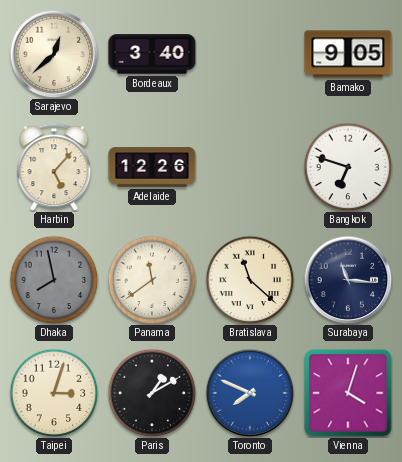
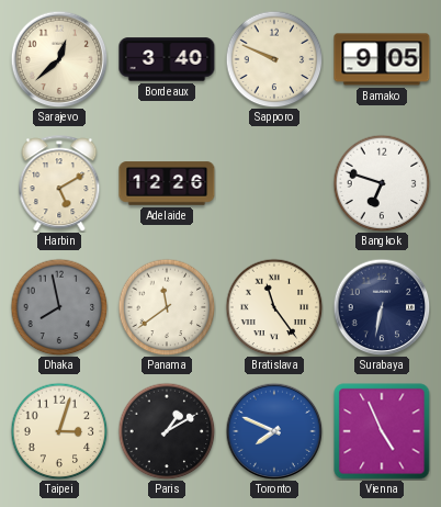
Sapporo: none -> 9:49 (274, 59)
Harbin: 5:07 -> 5:10 (59, 183)
Bratislava: 11:22 -> 11:24 (274, 307)
Surabaya: 11:16 -> 6:32 (382, 307)
Vienna: 4:03 -> 4:56 (382, 431)
